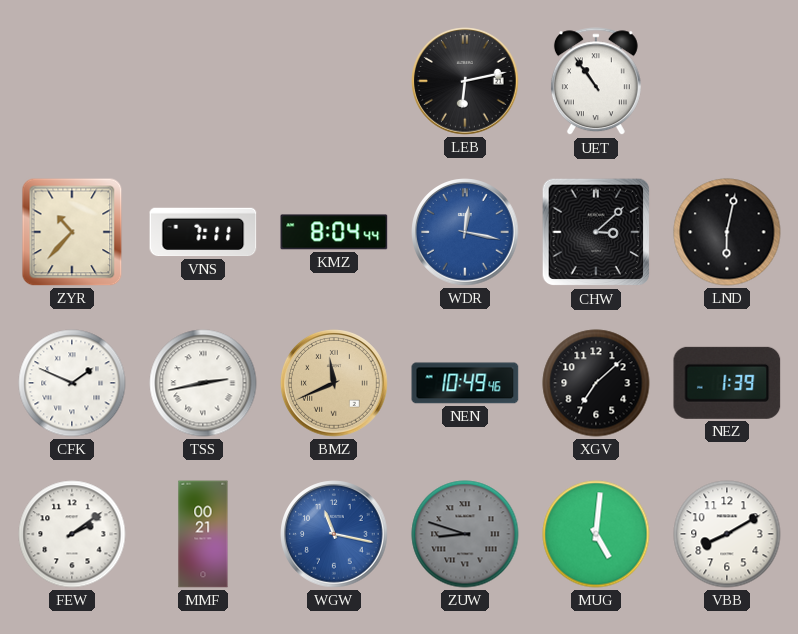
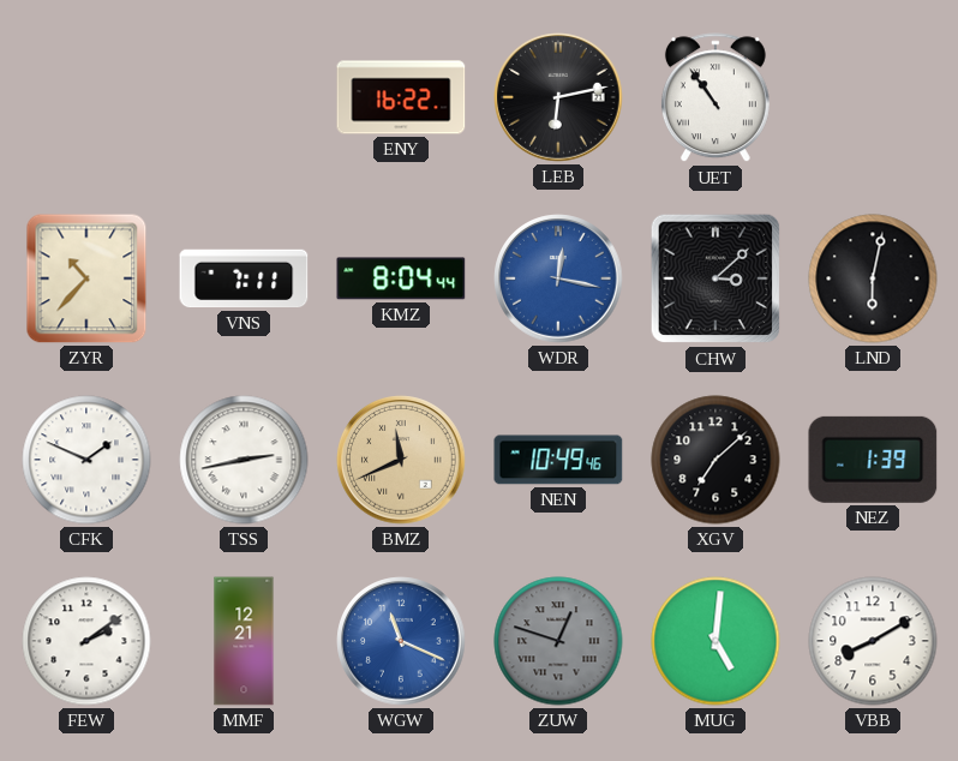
ENY: none -> 16:22 (401, 97)
MMF: 00:21 -> 12:21 (244, 641)
WGW: 11:17 -> 11:19 (401, 641)
ZUW: 8:48 -> 12:48 (558, 641)
